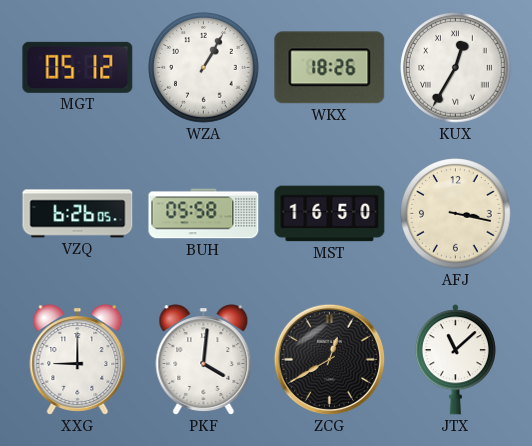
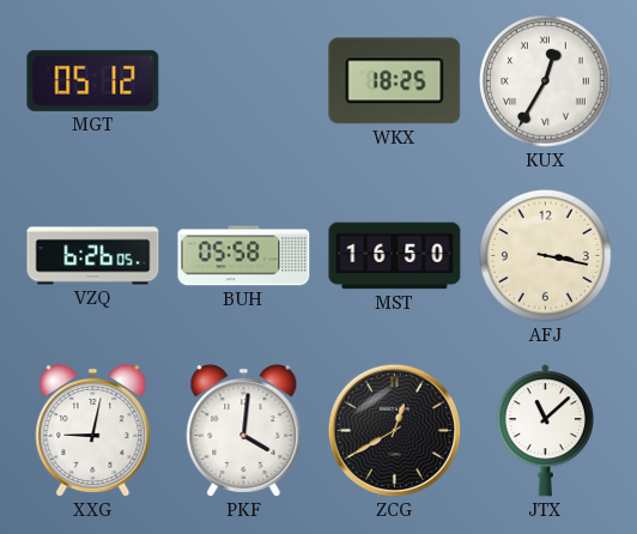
WZA: 1:05 -> none (204, 68)
WKX: 18:26 -> 18:25 (395, 81)
XXG: 9:00 -> 9:02 (93, 431)
